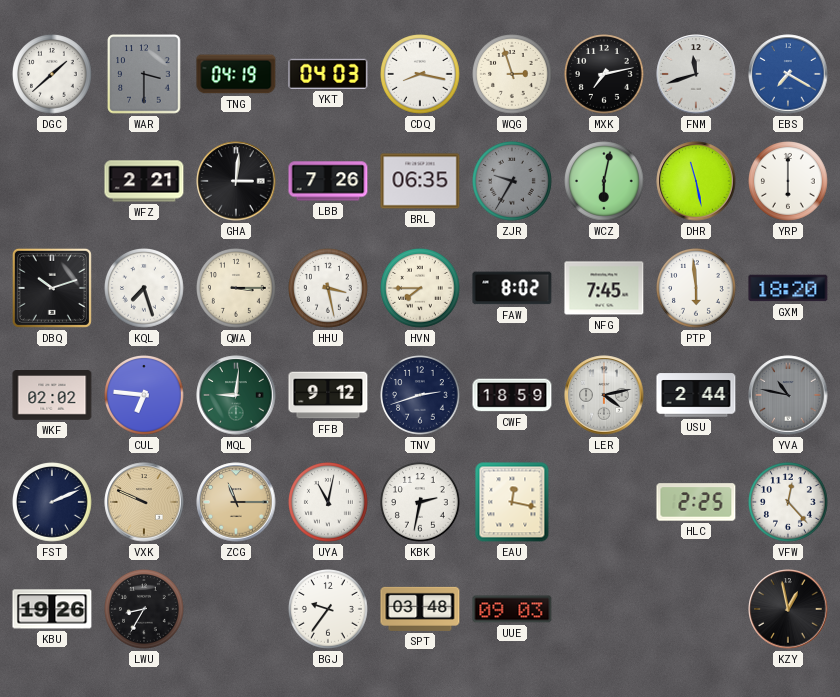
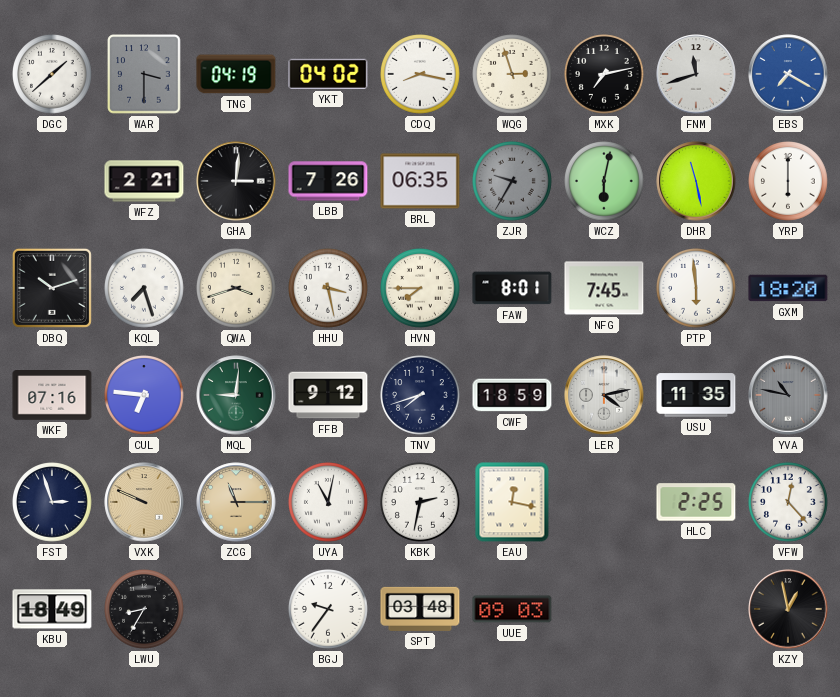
YKT: 04:03 -> 04:02 (328, 74)
QWA: 3:15 -> 3:42 (237, 289)
FAW: 8:02 -> 8:01 (512, 288)
WKF: 02:02 -> 07:16 (52, 396)
TNV: 2:42 -> 7:42 (421, 396)
USU: 2:44 -> 11:35 (696, 395)
FST: 2:11 -> 2:57 (53, 503)
KBU: 19:26 -> 18:49 (52, 609)
